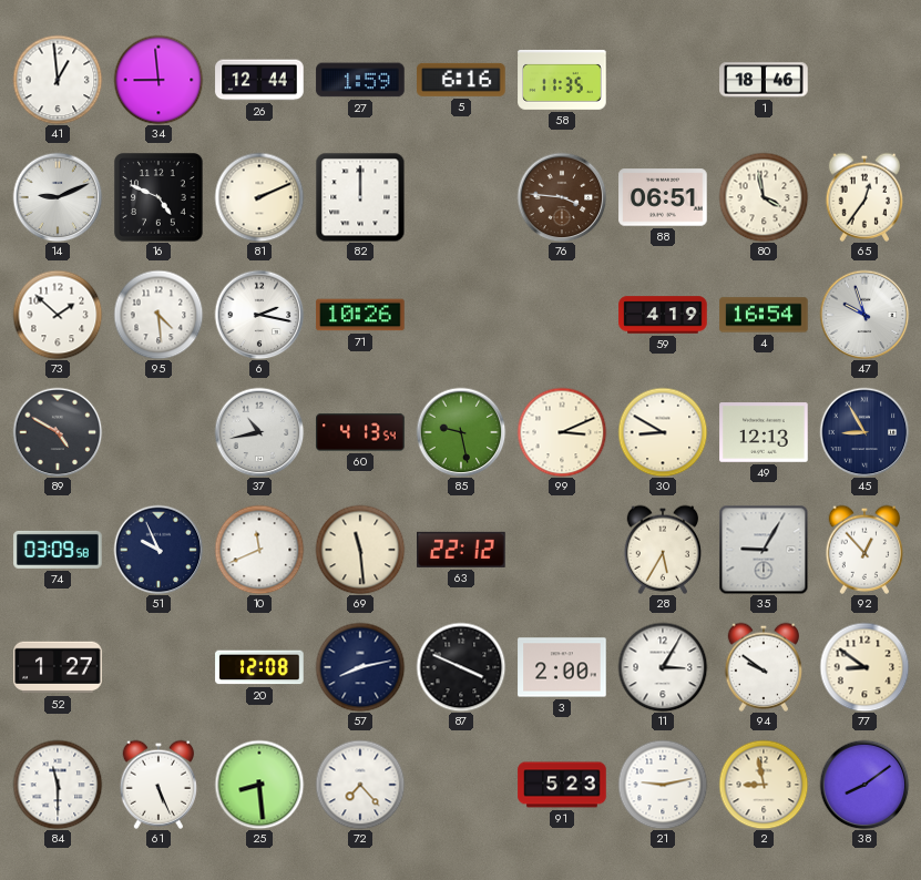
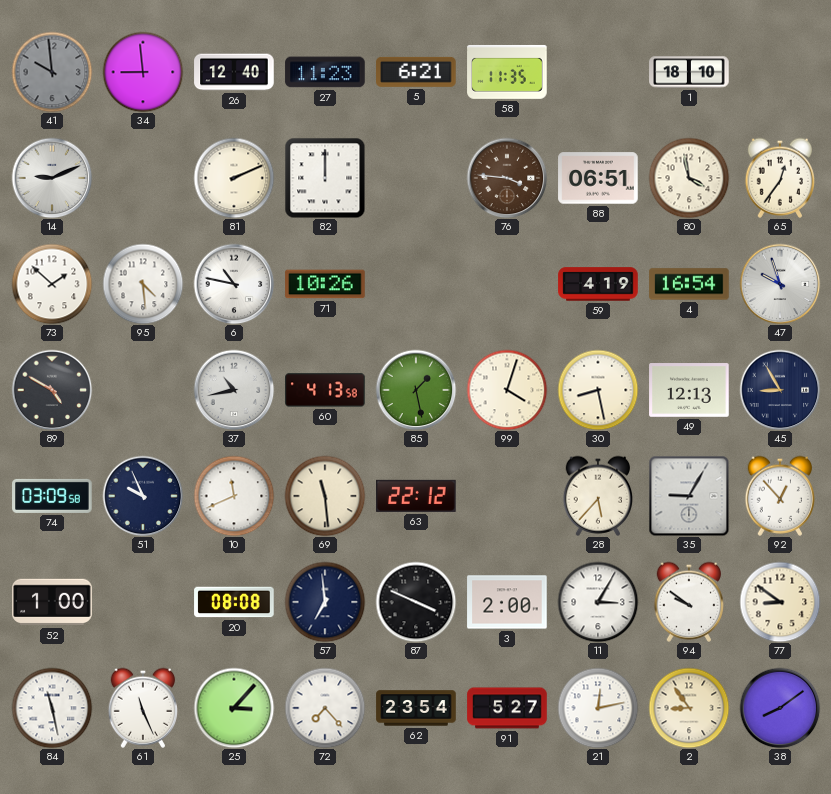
41: 12:59 -> 9:59 (52, 72)
41 dial: white -> grey (52, 72)
26: 12:44 -> 12:40 (234, 72)
27: 1:59 -> 11:23 (325, 72)
5: 6:16 -> 6:21 (416, 72)
1: 18:46 -> 18:10 (689, 72)
16: 4:49 -> none (160, 198)
6: 2:17 -> 10:47 (234, 284)
60: 4:13:54 -> 4:13:58 (325, 390)
85: 9:28 -> 1:28 (416, 390)
99: 3:11 -> 4:03 (507, 390)
30: 8:50 -> 8:28 (598, 390)
28: 5:35 -> 5:37 (598, 496)
52: 1:27 -> 1:00 (52, 602)
20: 12:08 -> 08:08 (234, 602)
57: 8:13 -> 6:59 (325, 602)
84: 11:30 -> 11:28 (52, 708)
61: 5:26 -> 11:26 (143, 708)
25: 8:29 -> 3:07 (234, 708)
62: none -> 23:54 (416, 708)
91: 5:23 -> 5:27 (507, 708)
21: 9:13 -> 12:13 (598, 708)
2: 8:58 -> 8:54 (689, 708)
